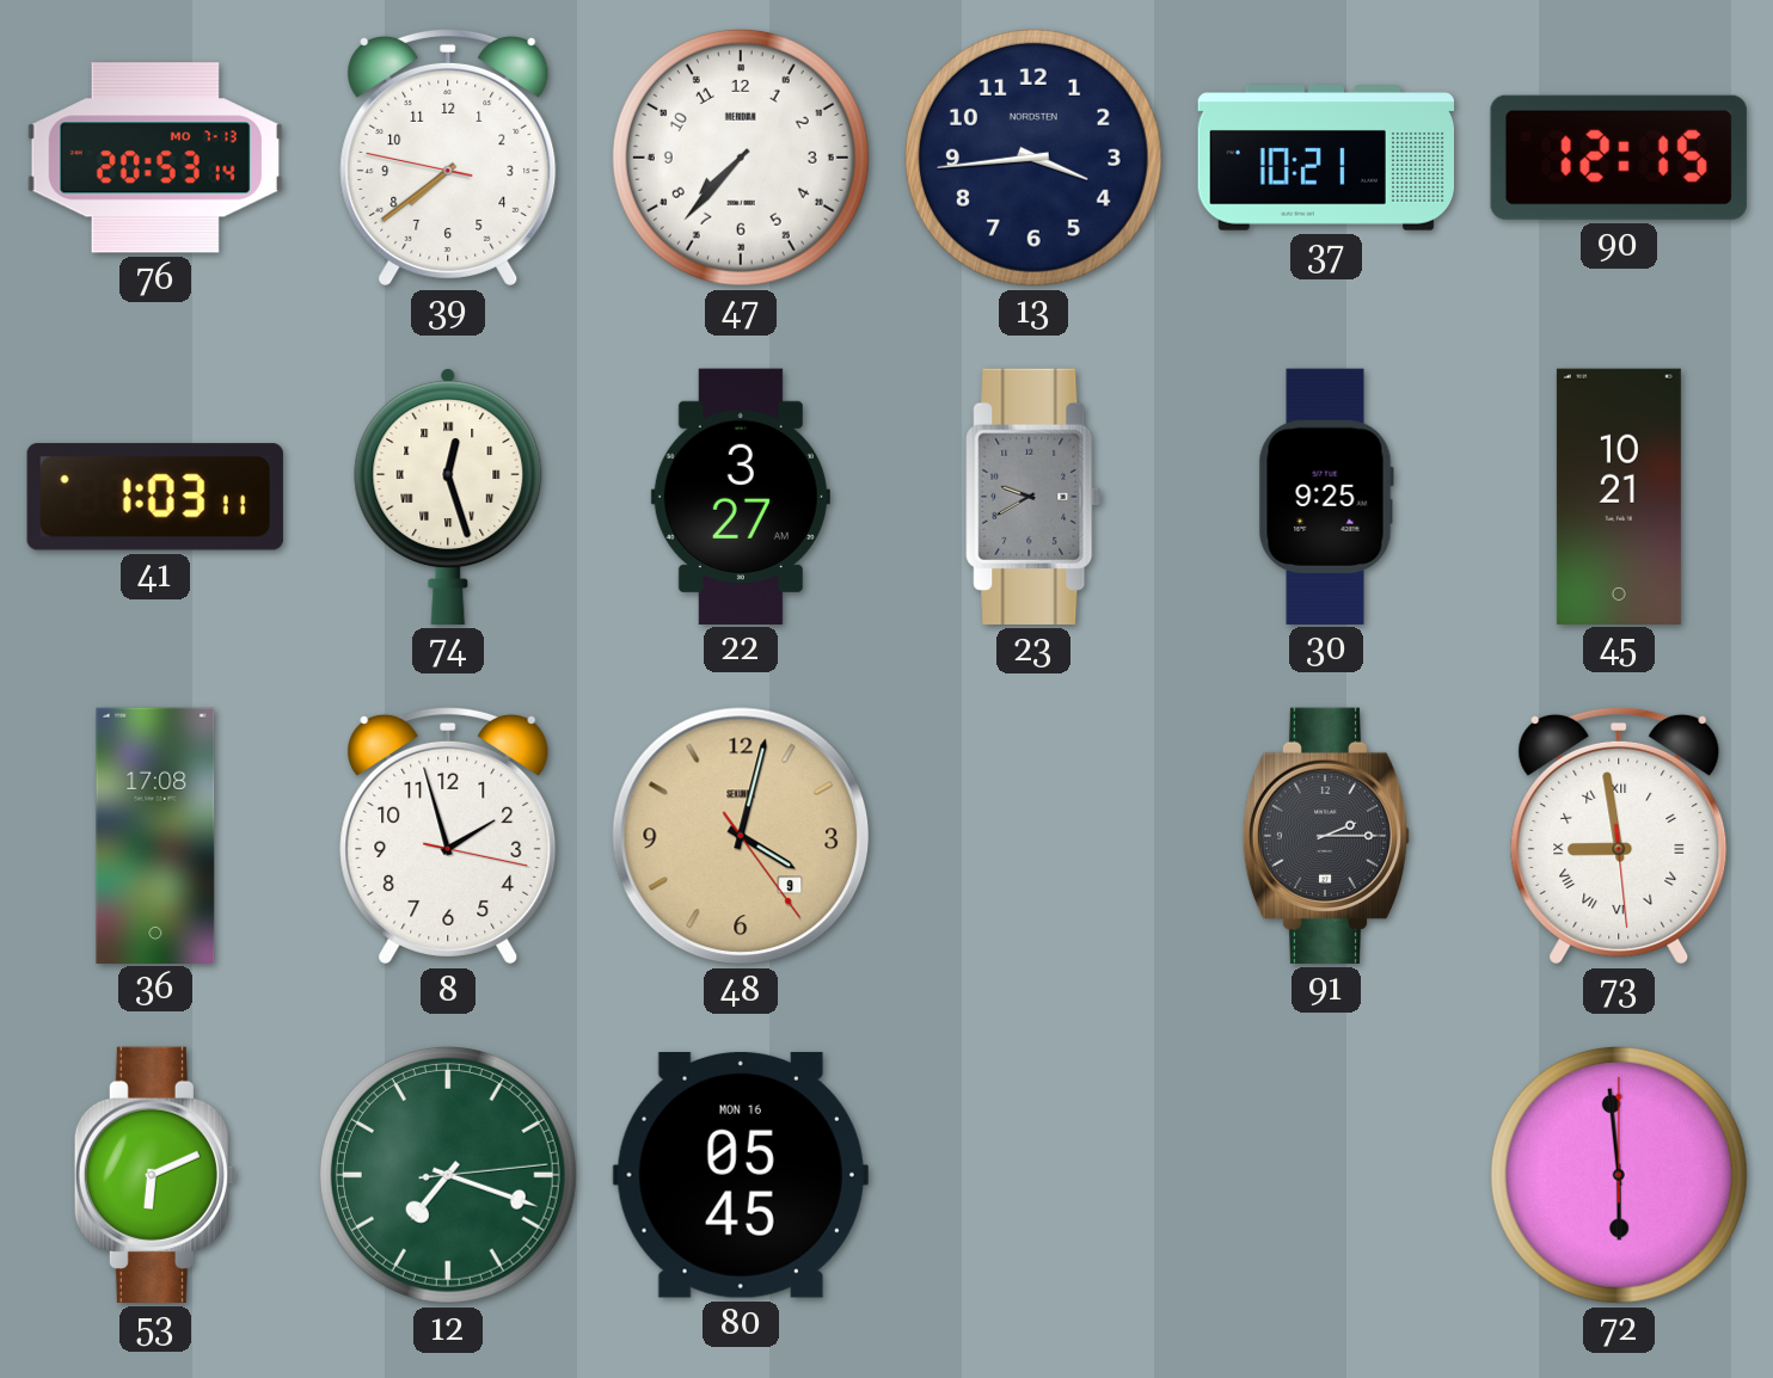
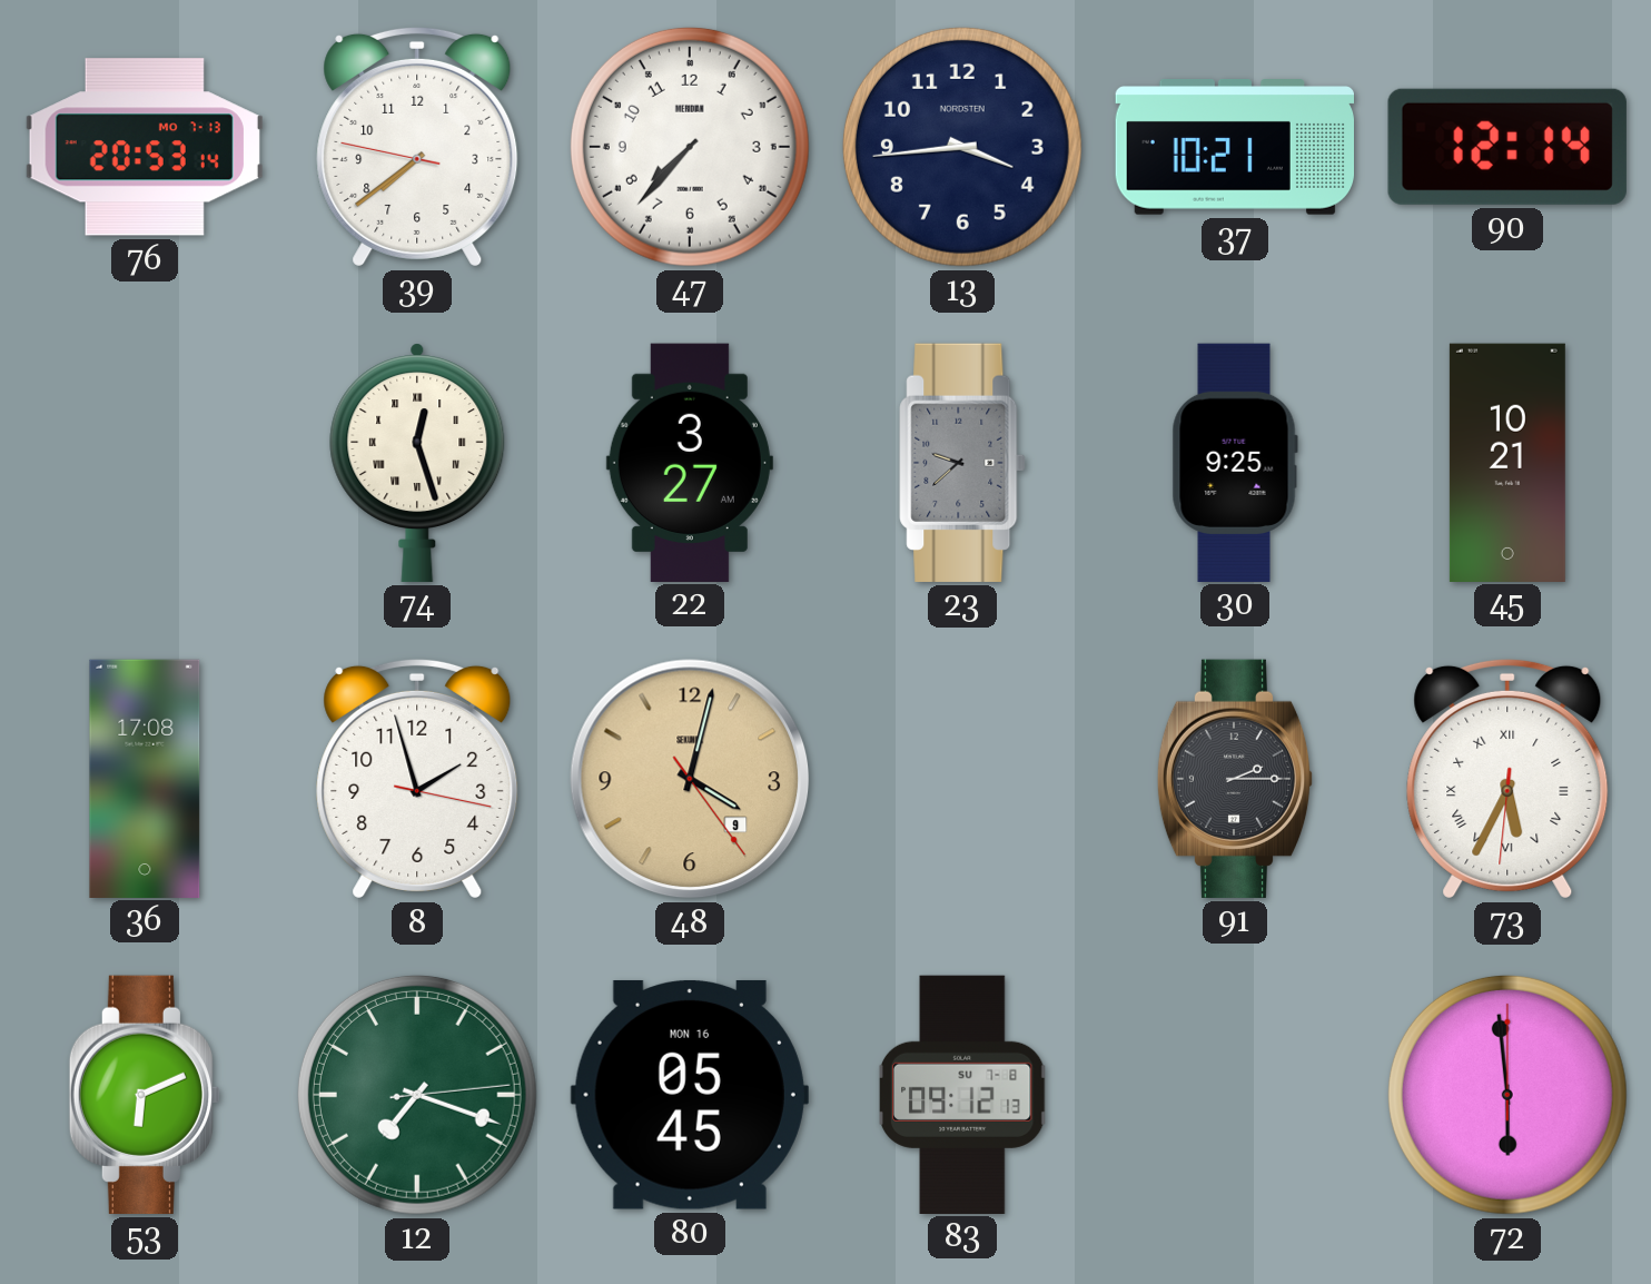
90: 12:15 -> 12:14 (1507, 147)
41: 1:03 -> none (155, 497)
23: 9:40 -> 9:38 (962, 463)
73: 8:58 -> 5:34 (1507, 779)
83: none -> 09:12 (962, 1094)
